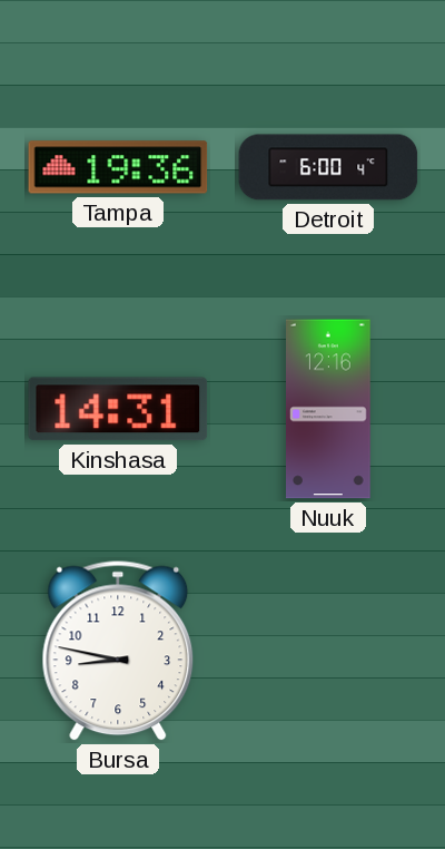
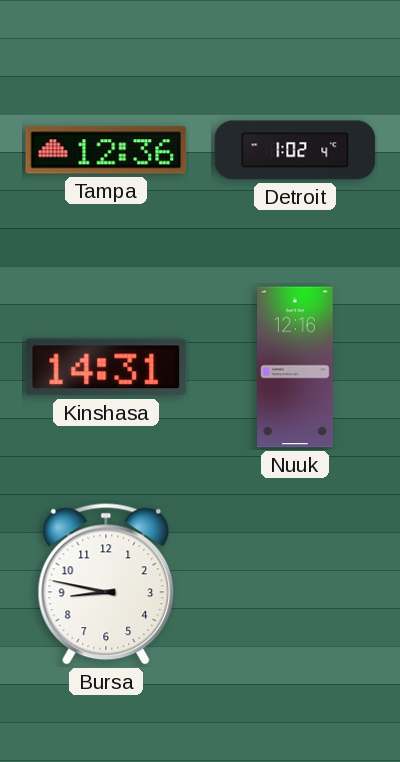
Tampa: 19:36 -> 12:36 (106, 150)
Detroit: 6:00 -> 1:02 (295, 150)
